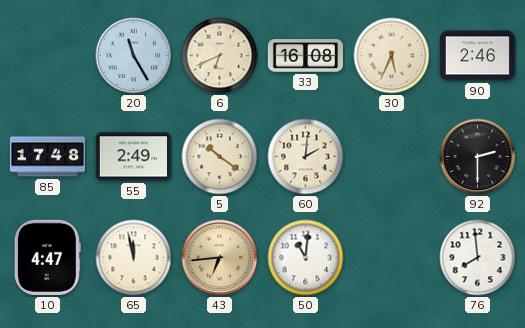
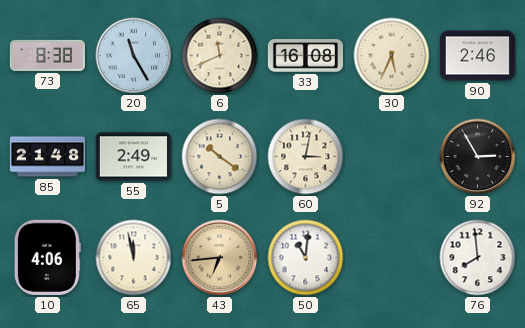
73: none -> 8:38 (47, 55)
6: 6:41 -> 11:41 (220, 56)
85: 17:48 -> 21:48 (47, 157)
60: 2:01 -> 3:02 (306, 157)
92: 2:30 -> 2:55 (478, 157)
10: 4:47 -> 4:06 (47, 257)
